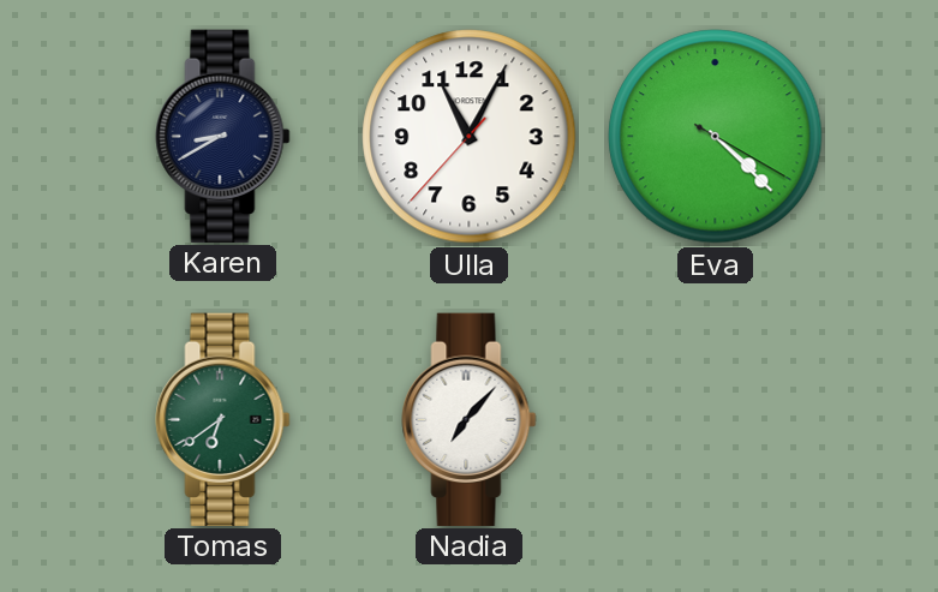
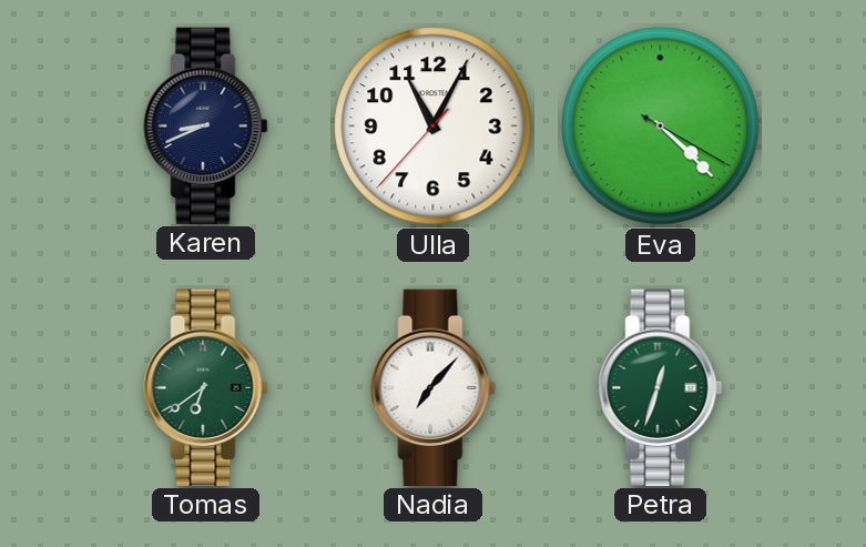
Karen: 8:40 -> 8:41 (206, 125)
Petra: none -> 12:33 (661, 387)
